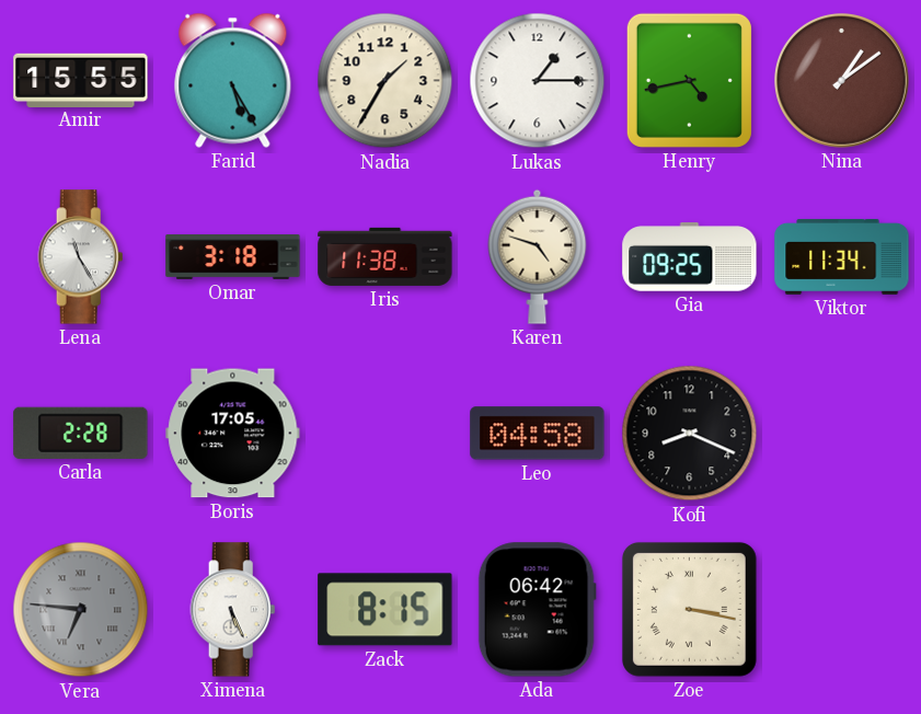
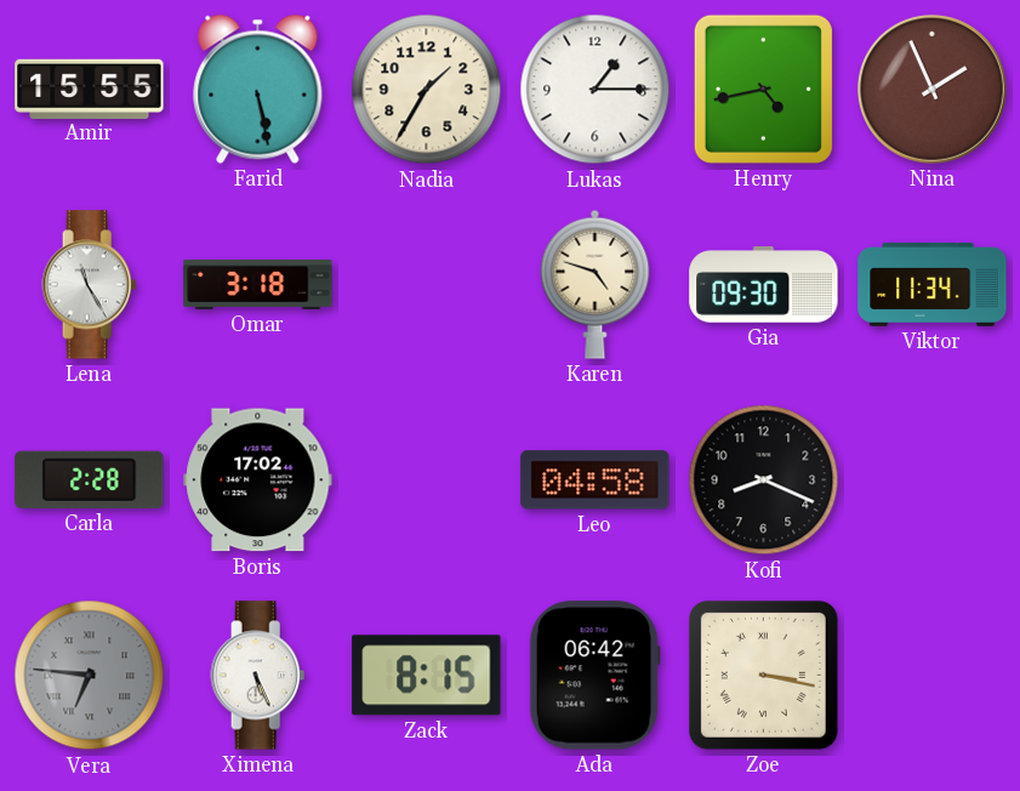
Farid: 5:25 -> 5:28 (258, 89)
Nina: 1:09 -> 1:56 (933, 90)
Iris: 11:38 -> none (385, 256)
Gia: 09:25 -> 09:30 (764, 285)
Boris: 17:05 -> 17:02 (258, 480)
